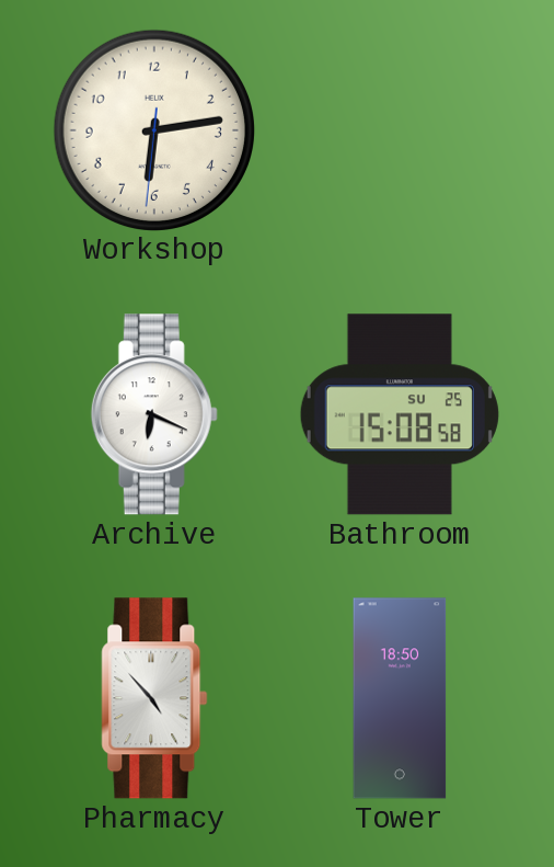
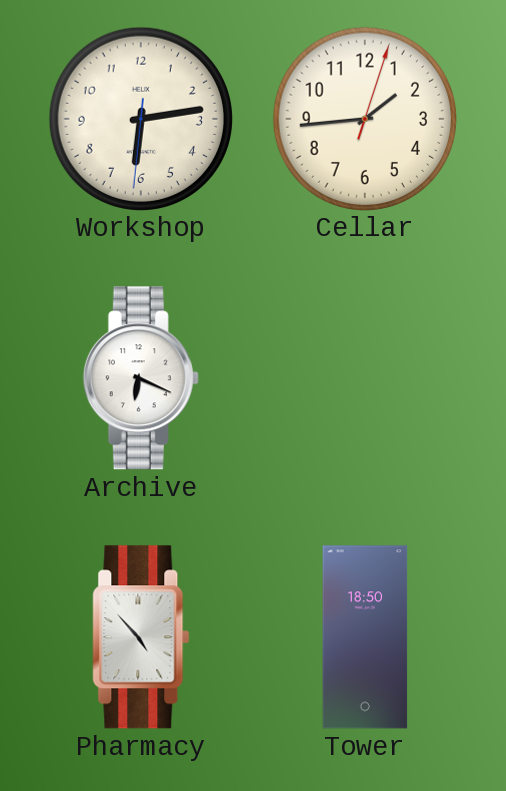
Cellar: none -> 1:44 (364, 118)
Bathroom: 15:08 -> none (400, 414)
